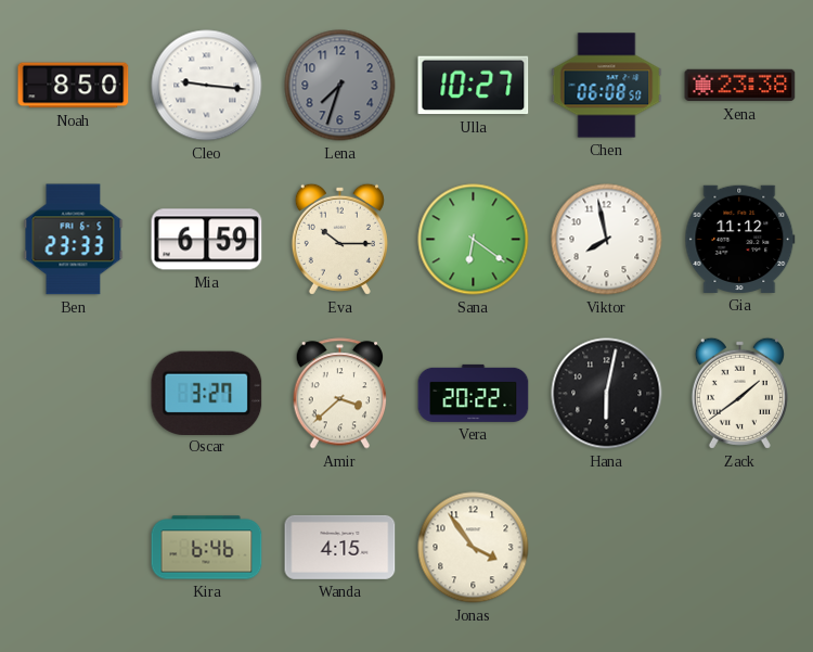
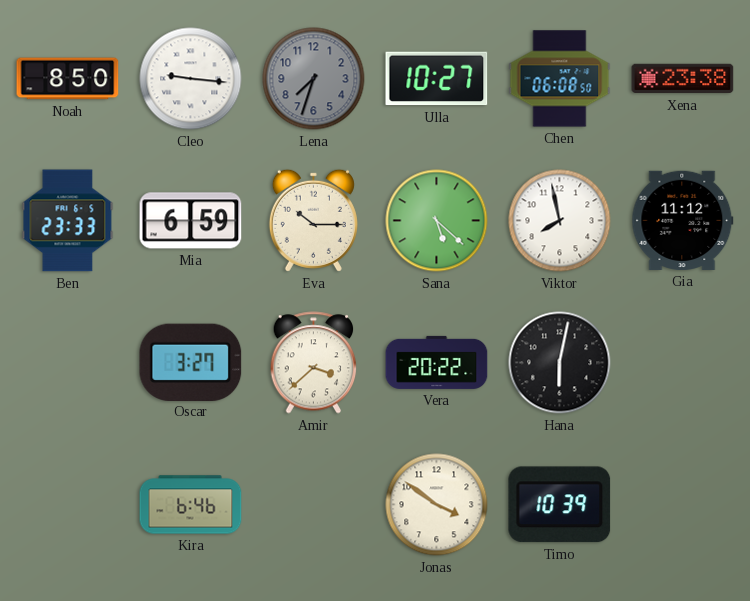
Sana: 6:21 -> 5:22 (437, 221)
Zack: 1:39 -> none (739, 393)
Wanda: 4:15 -> none (340, 547)
Jonas: 3:54 -> 3:51 (437, 505)
Timo: none -> 10:39 (560, 505)
